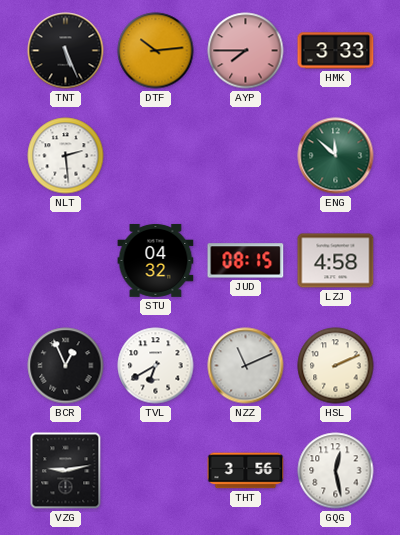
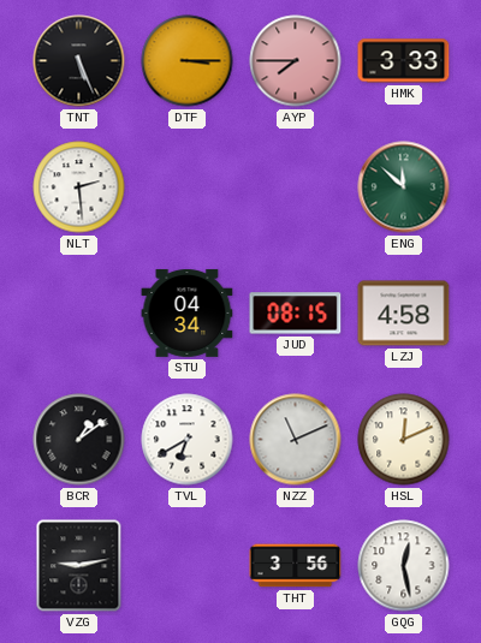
DTF: 10:14 -> 3:15 (188, 61)
STU: 04:32 -> 04:34 (188, 312)
BCR: 12:56 -> 1:09 (79, 440)
HSL: 2:11 -> 12:11 (404, 440)
